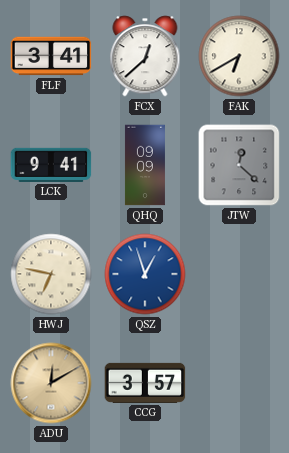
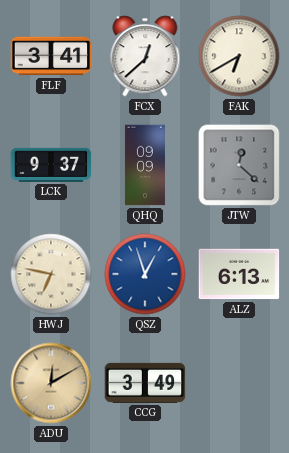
LCK: 9:41 -> 9:37 (51, 165)
ALZ: none -> 6:13 (239, 274)
CCG: 3:57 -> 3:49 (145, 383)
